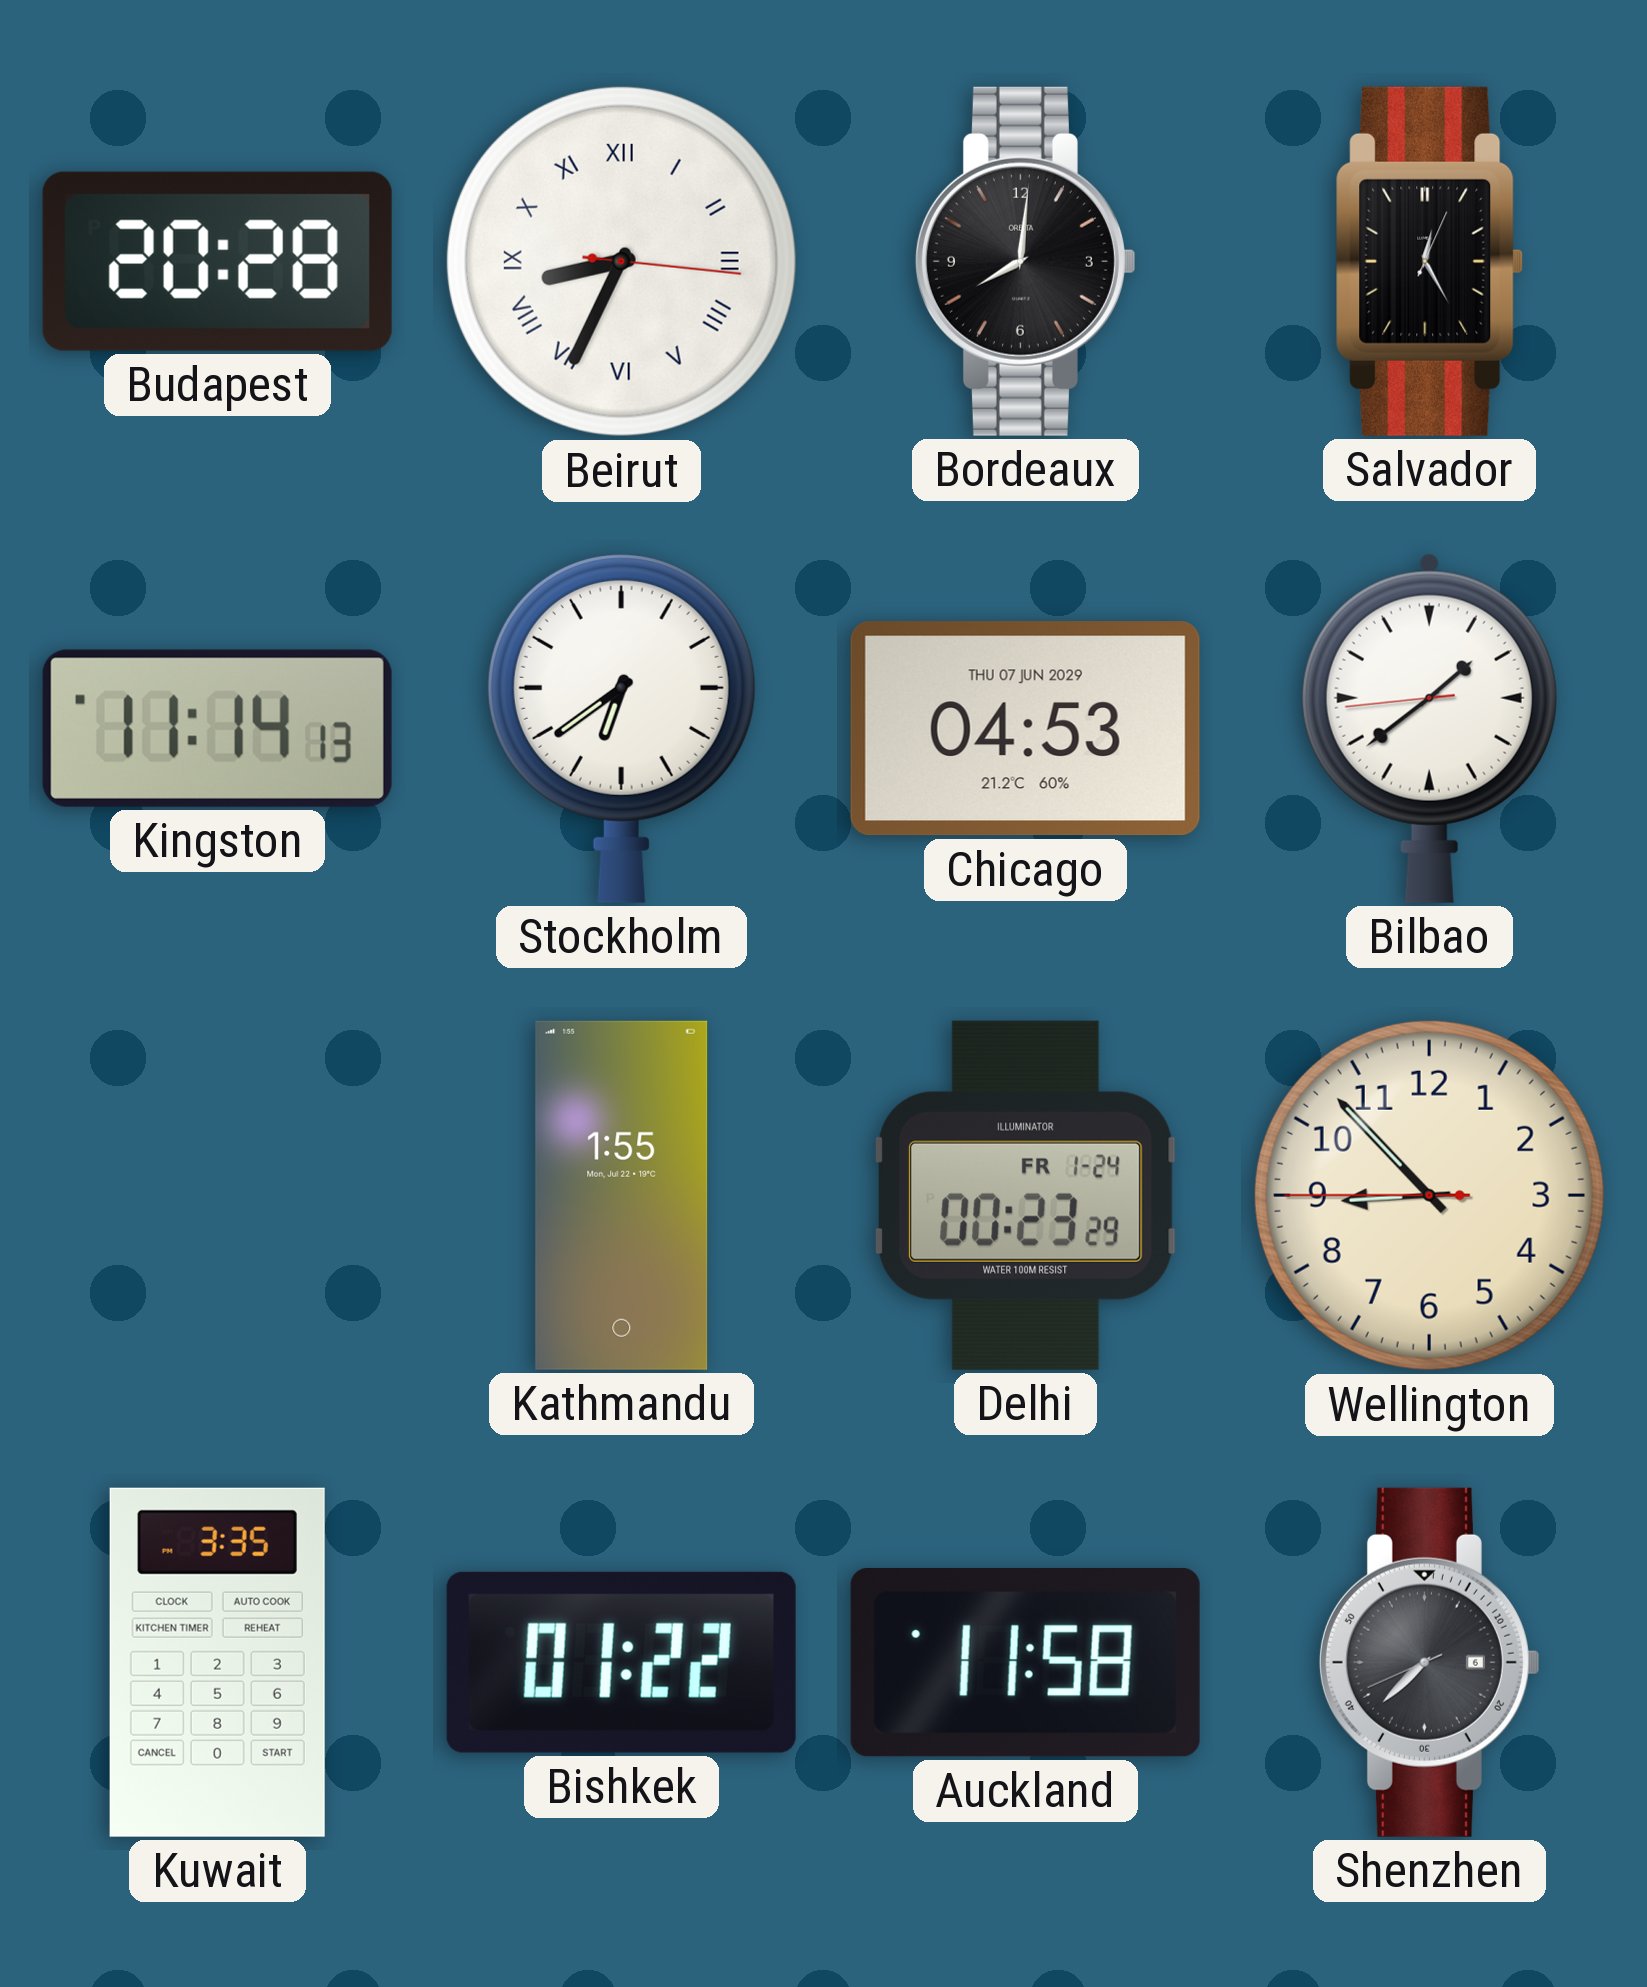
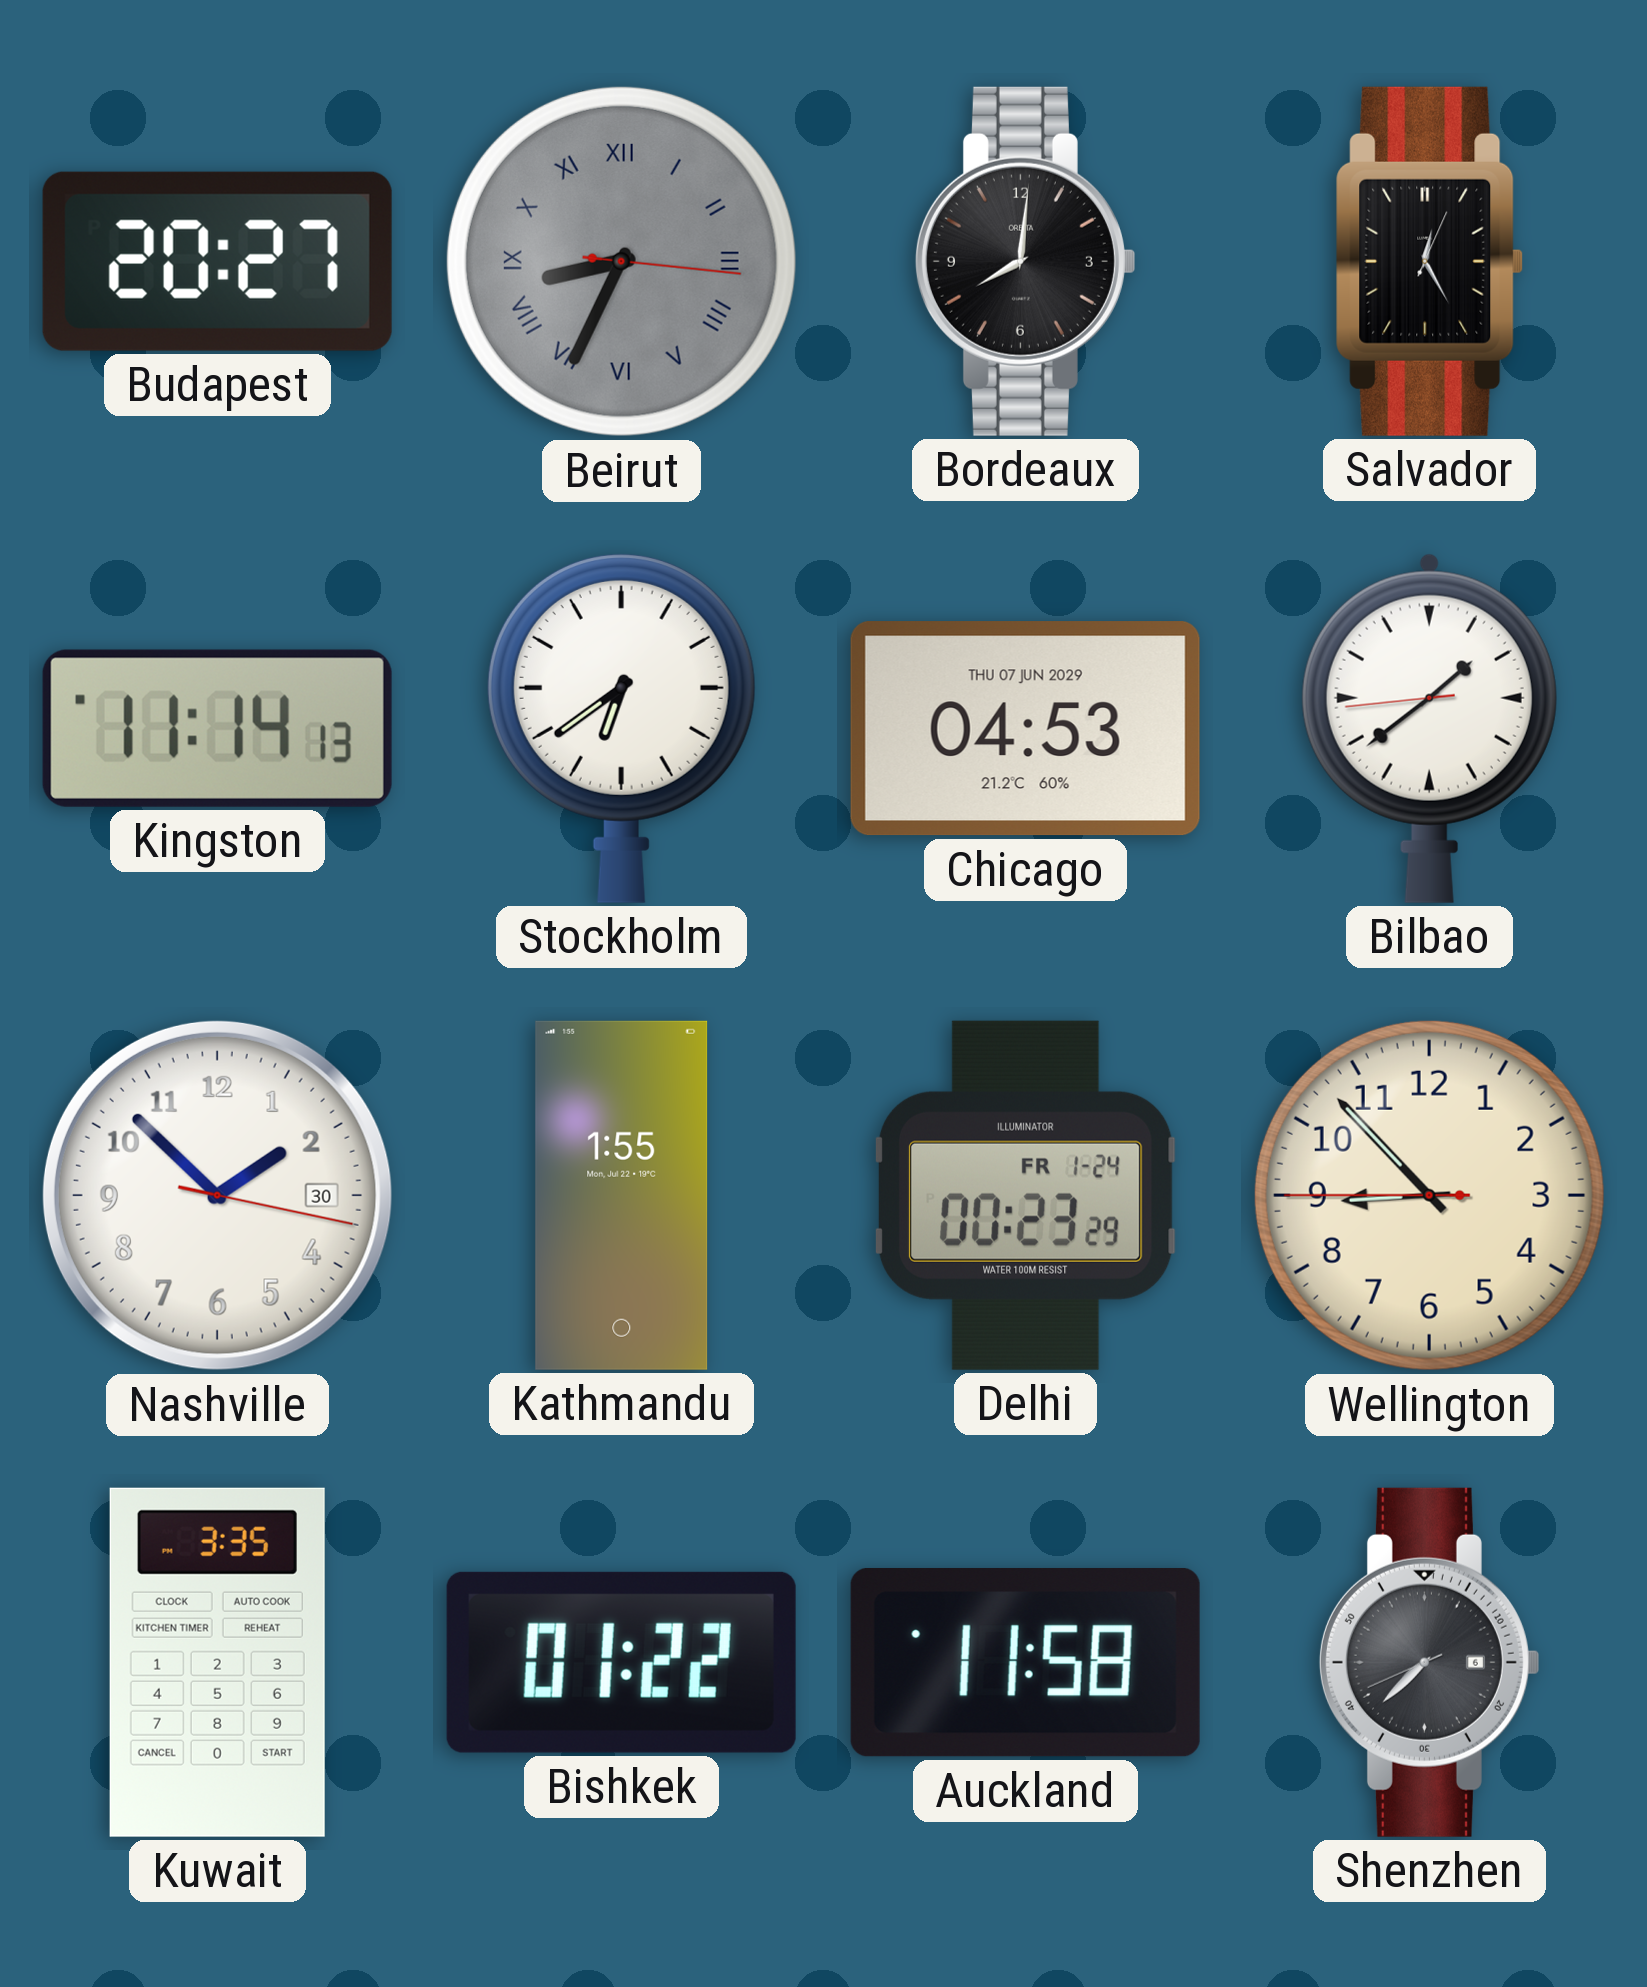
Budapest: 20:28 -> 20:27 (217, 261)
Beirut dial: white -> grey (621, 261)
Nashville: none -> 1:52 (217, 1195)
